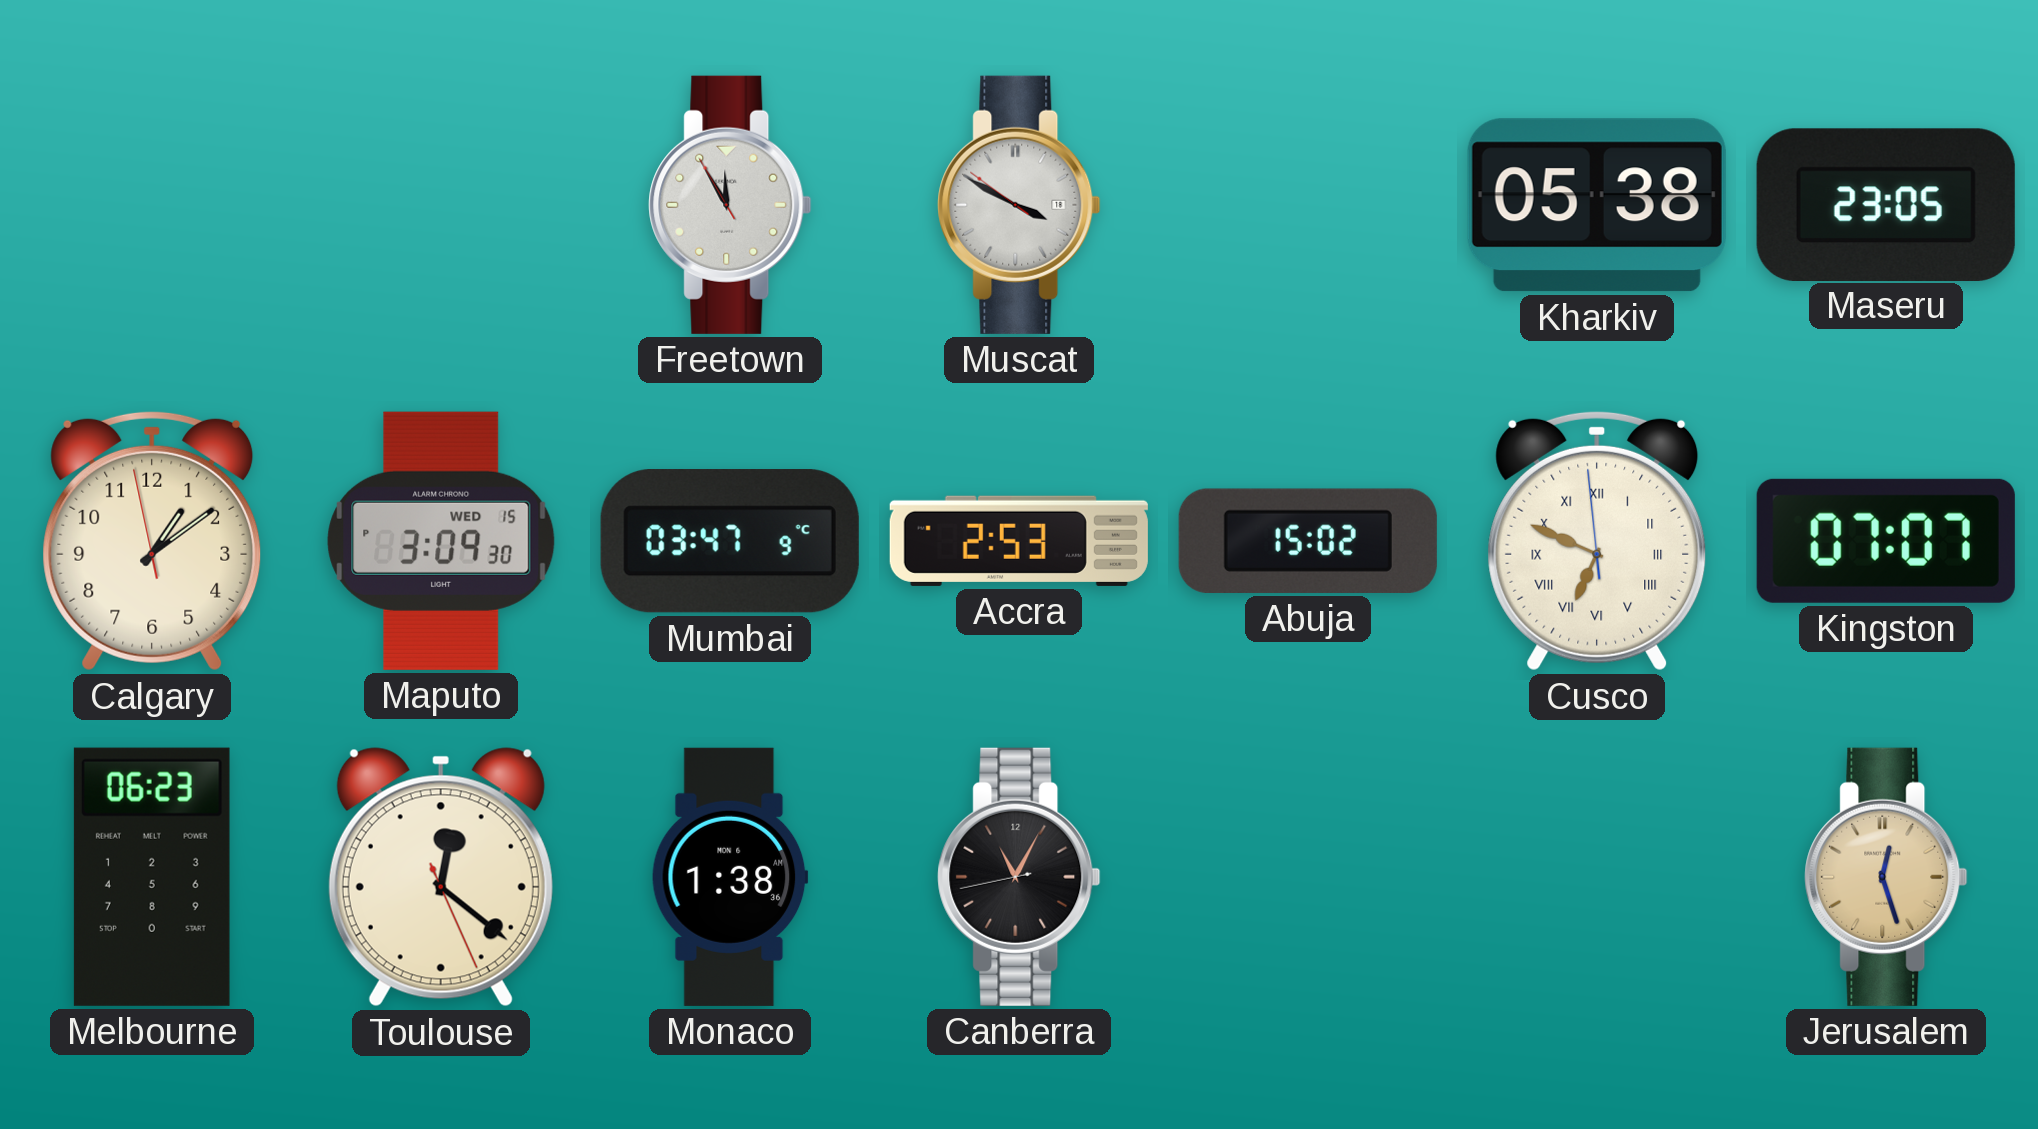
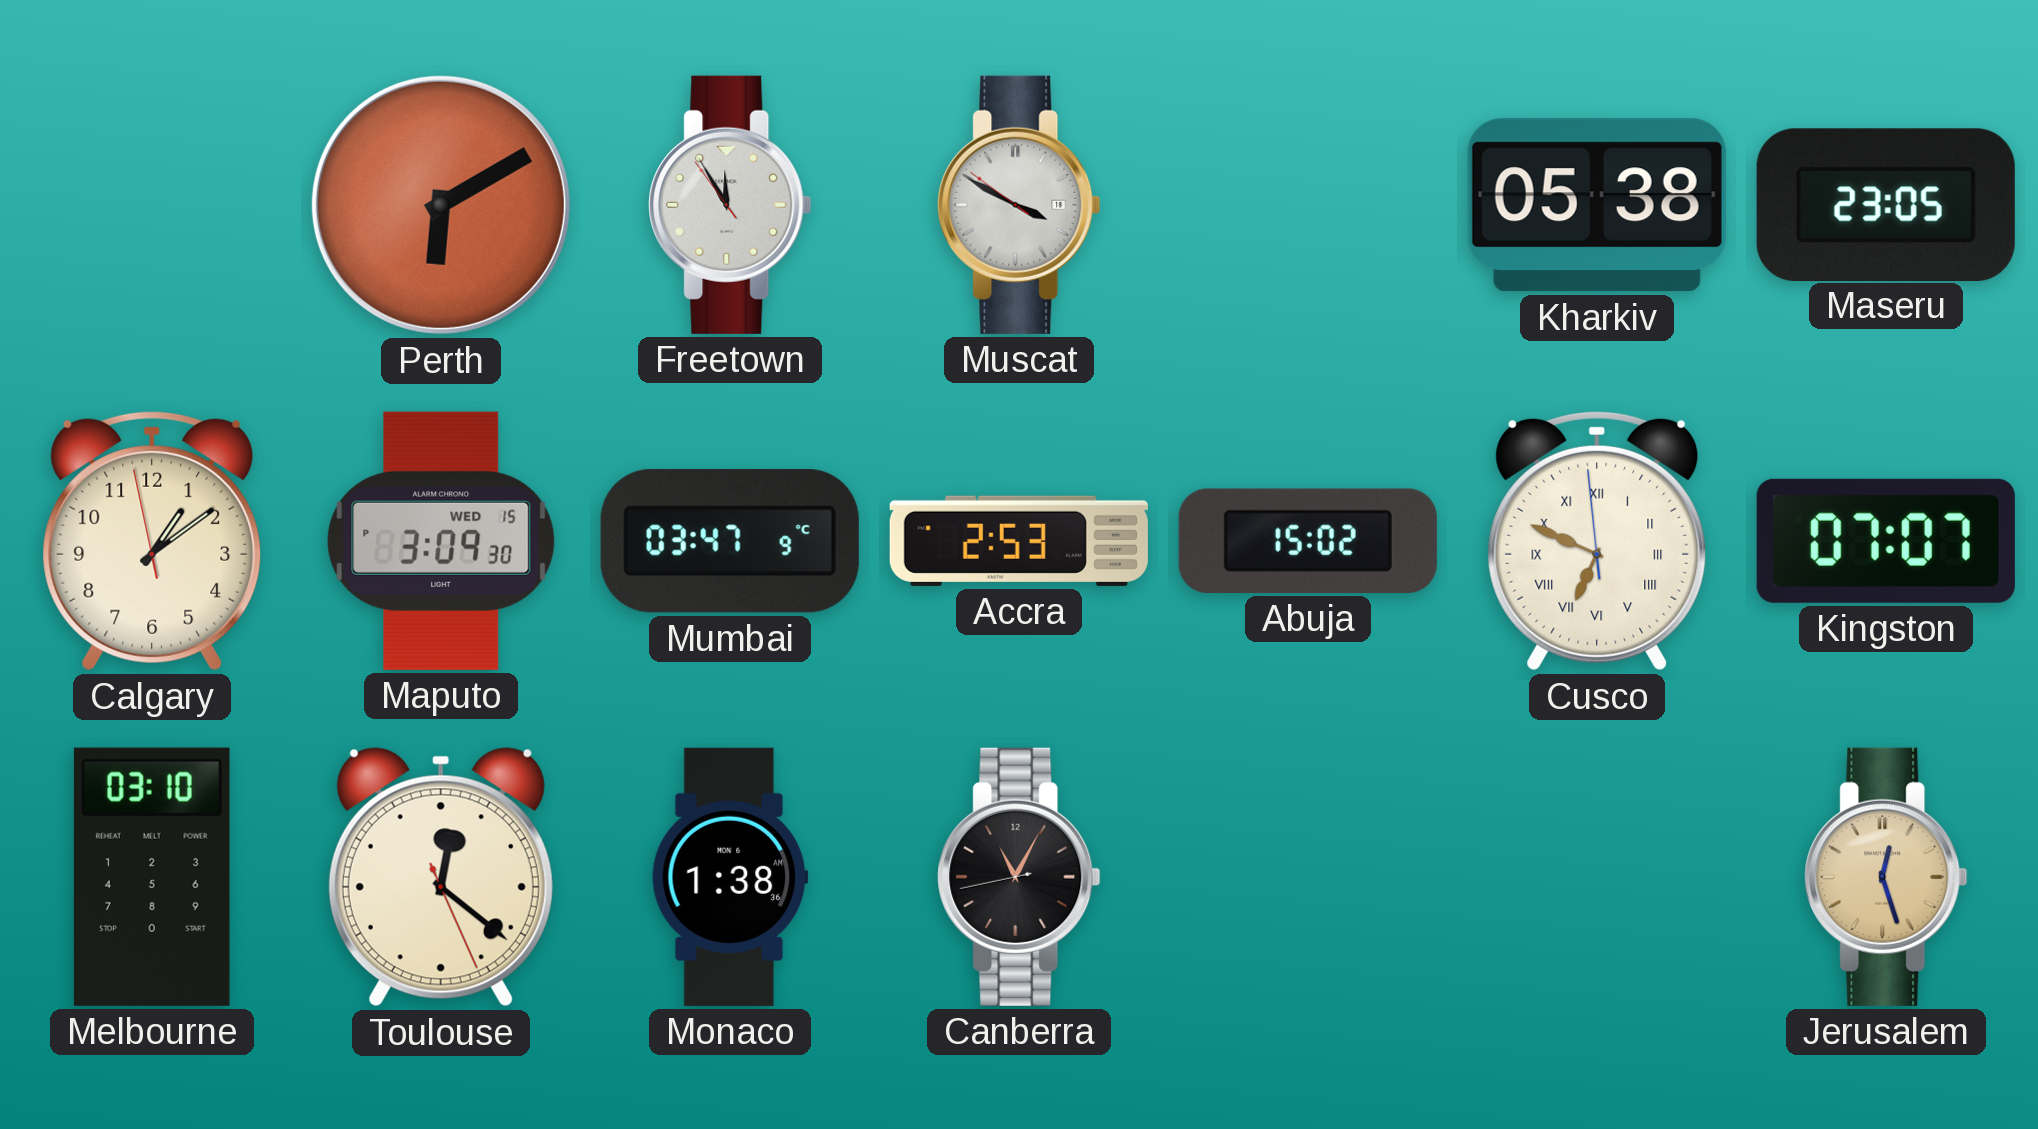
Perth: none -> 6:10 (441, 205)
Freetown: 11:54:55 -> 11:54:54 (730, 205)
Melbourne: 06:23 -> 03:10 (152, 877)
